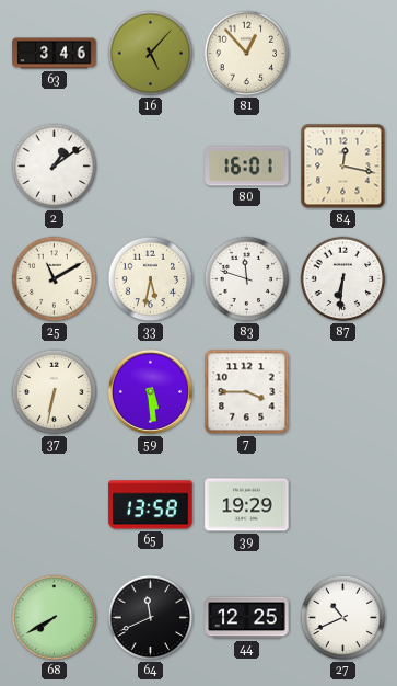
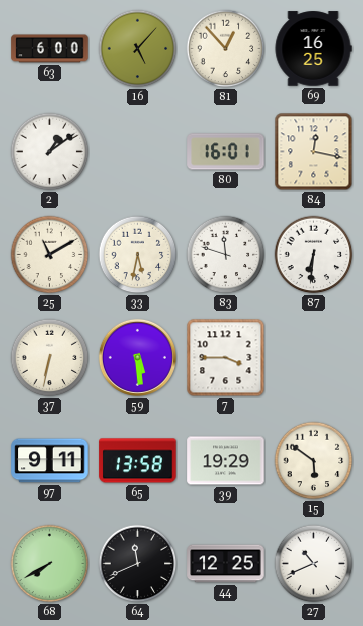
63: 3:46 -> 6:00 (50, 49)
69: none -> 16:25 (313, 49)
97: none -> 9:11 (50, 461)
15: none -> 5:51 (314, 461)
